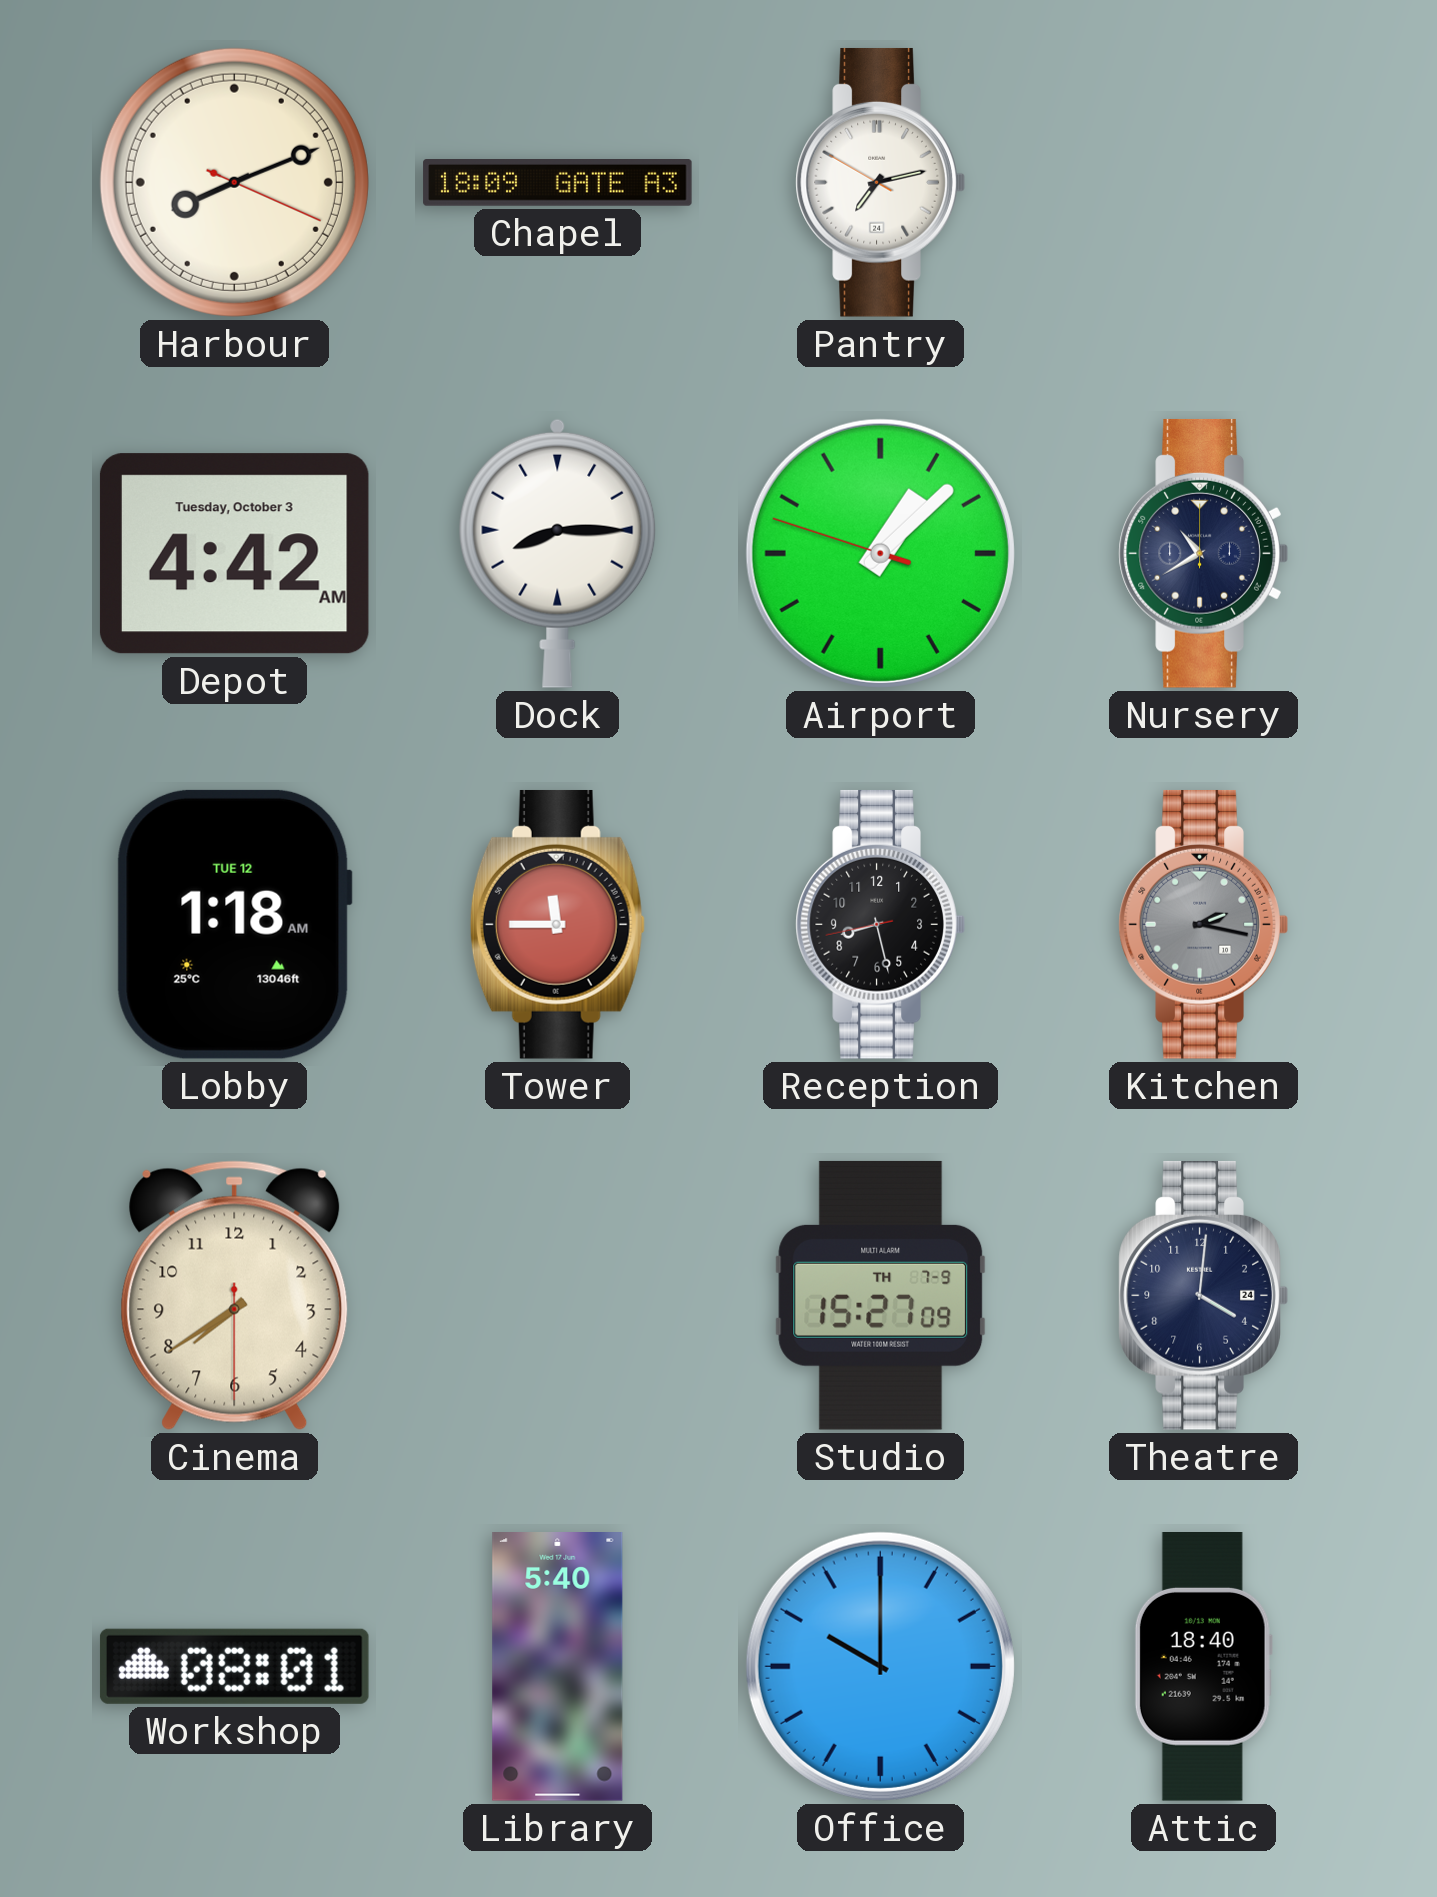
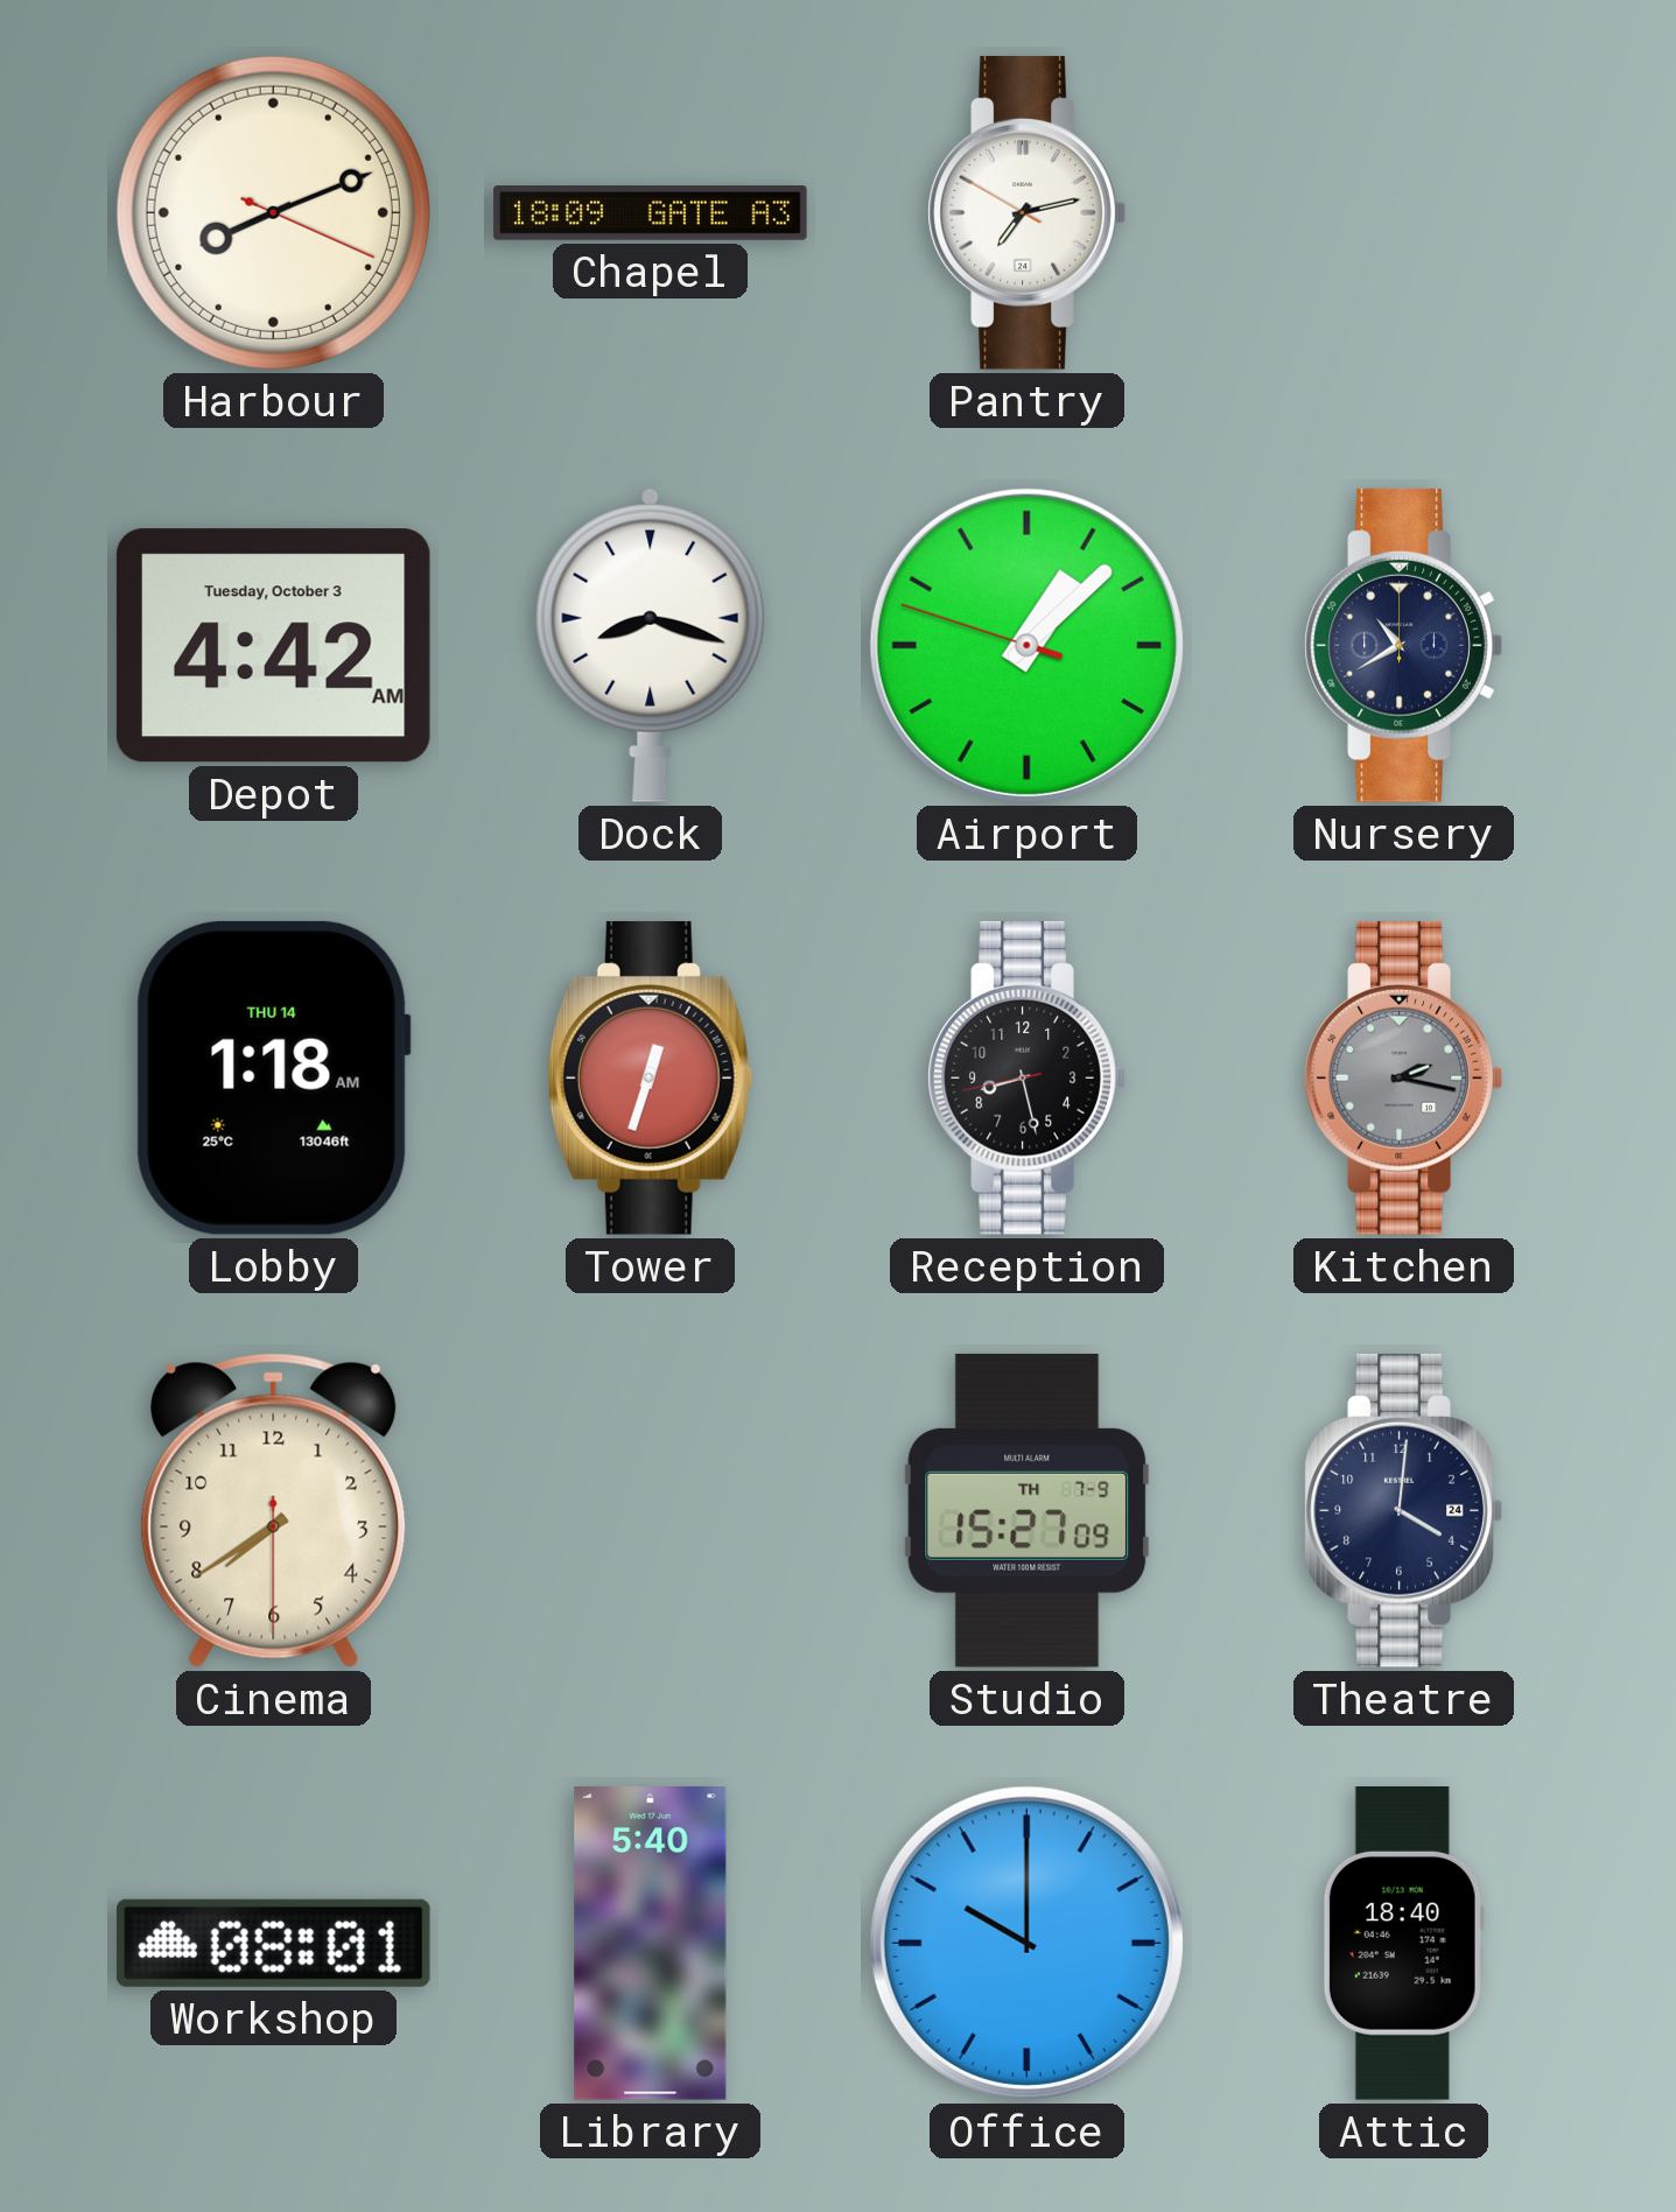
Dock: 8:15 -> 8:18 (651, 645)
Lobby date: TUE 12 -> THU 14 (273, 1077)
Tower: 11:45 -> 12:33 (650, 1077)
